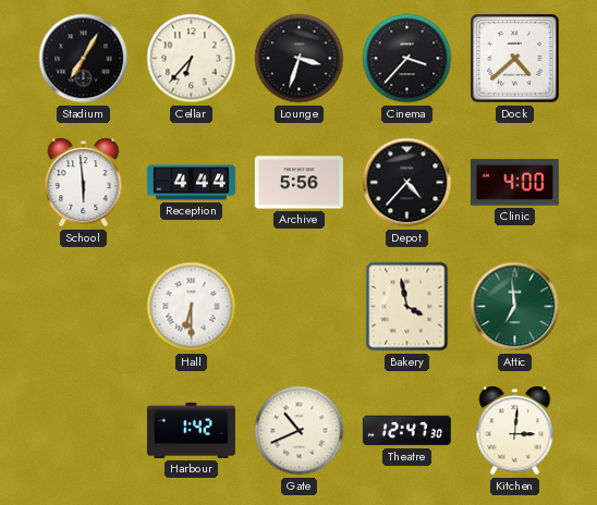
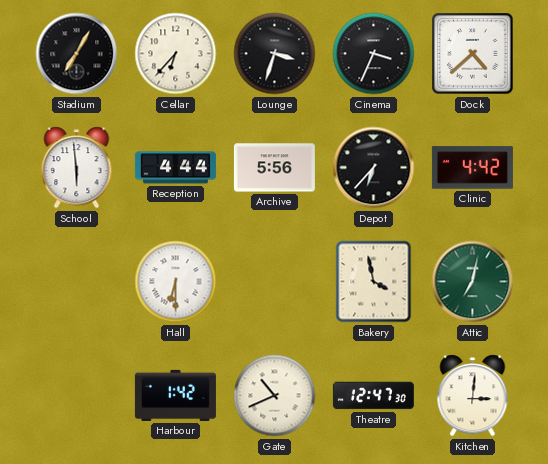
Cinema: 3:37 -> 3:34 (374, 54)
Depot: 4:37 -> 6:37 (374, 168)
Clinic: 4:00 -> 4:42 (472, 168)
Attic: 6:59 -> 7:02 (473, 282)
